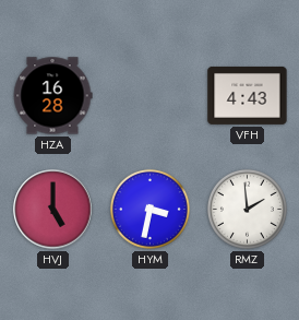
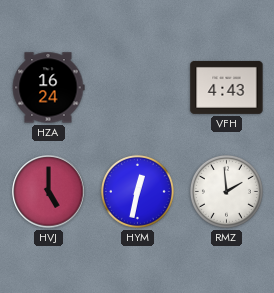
HZA: 16:28 -> 16:24 (48, 88)
HYM: 3:32 -> 12:32 (137, 191)
